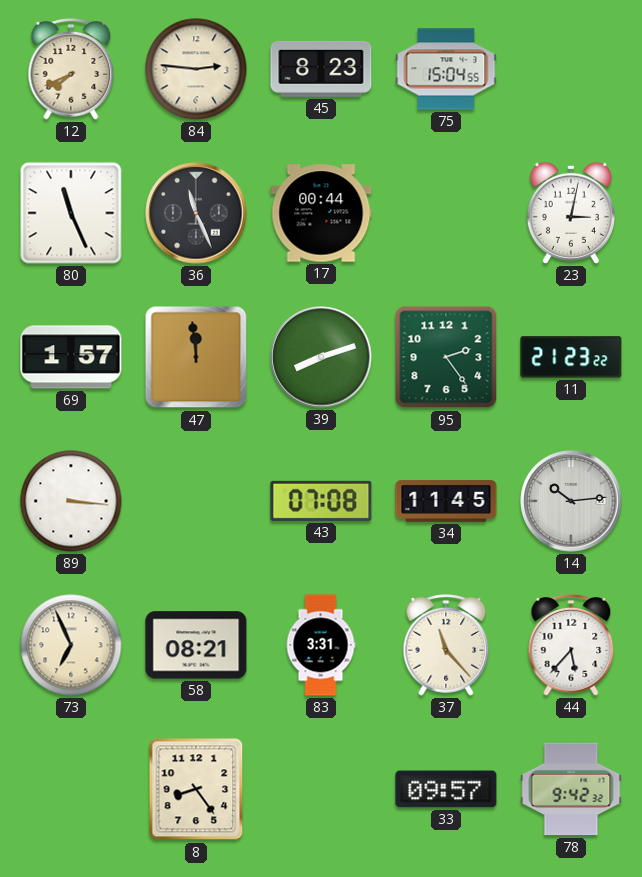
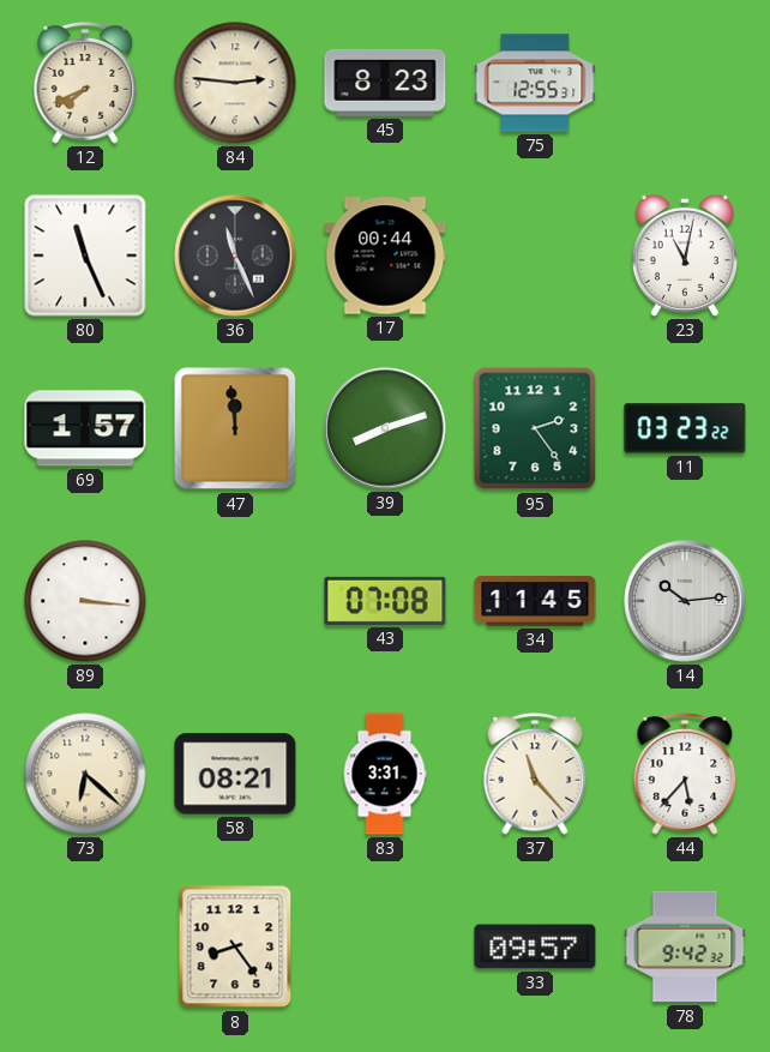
75: 15:04 -> 12:55 (535, 83)
23: 3:02 -> 11:02 (685, 256)
11: 21:23 -> 03:23 (685, 428)
73: 6:56 -> 6:22 (85, 774)
